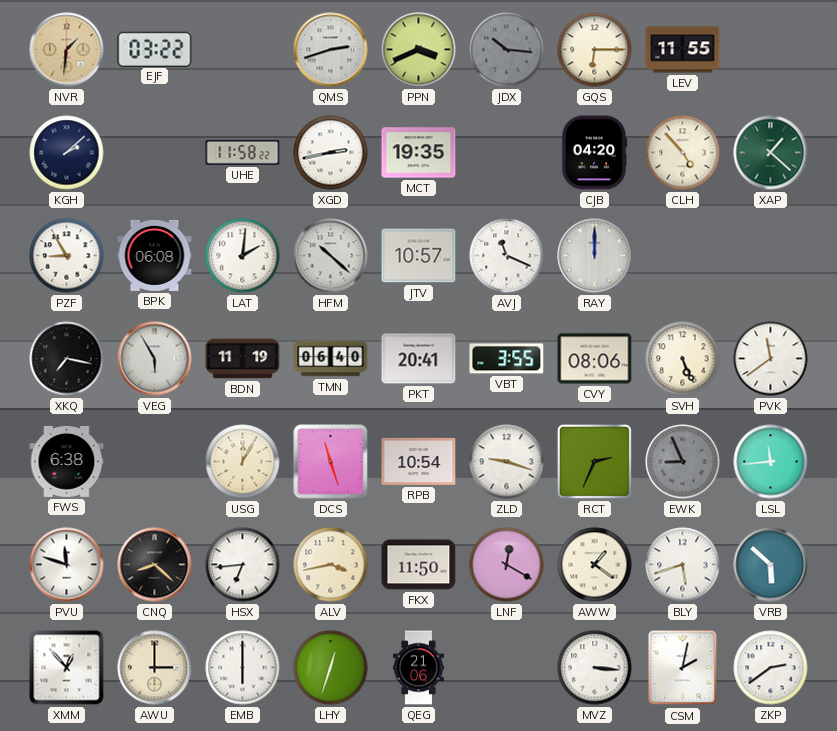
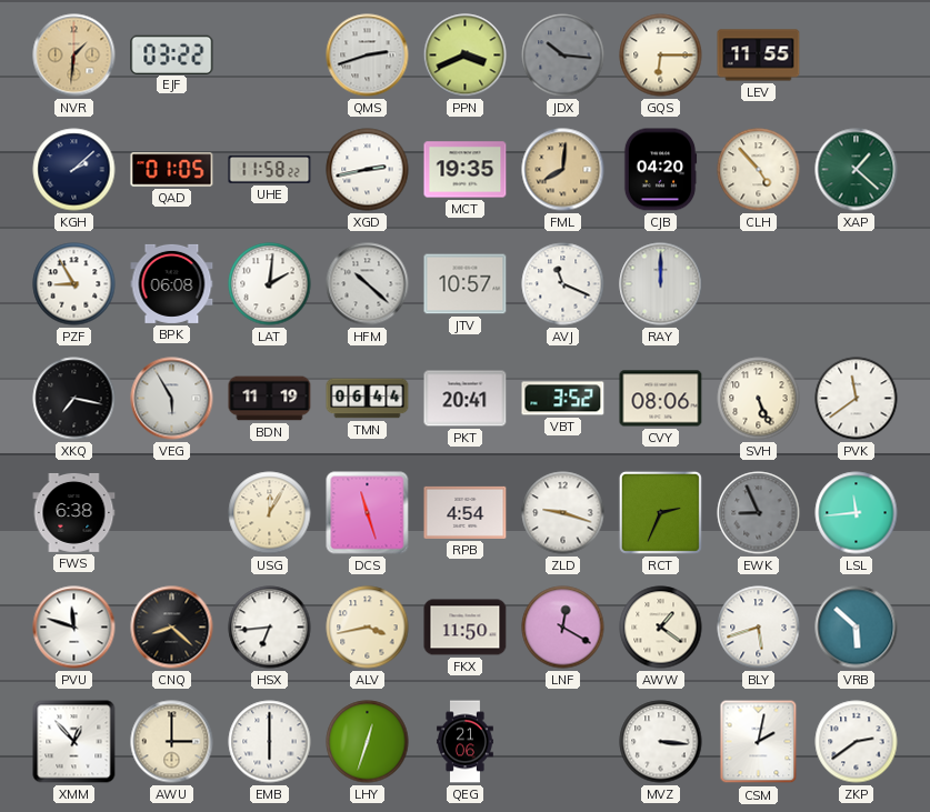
QAD: none -> 01:05 (172, 170)
FML: none -> 8:01 (563, 170)
TMN: 06:40 -> 06:44 (368, 399)
VBT: 3:55 -> 3:52 (563, 399)
RPB: 10:54 -> 4:54 (466, 512)
